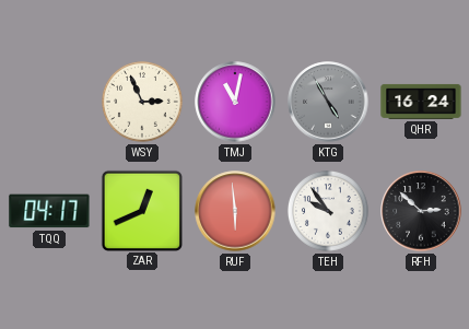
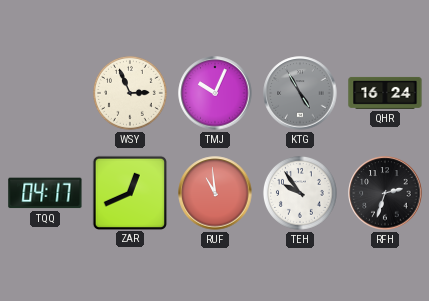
TMJ: 11:02 -> 10:04 (215, 93)
RUF: 5:59 -> 10:59 (215, 193)
RFH: 2:52 -> 2:33 (385, 193)
